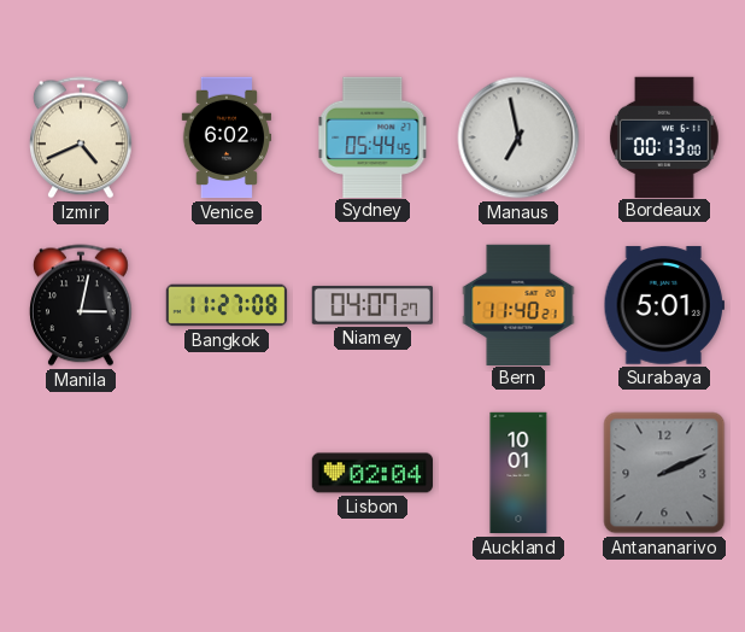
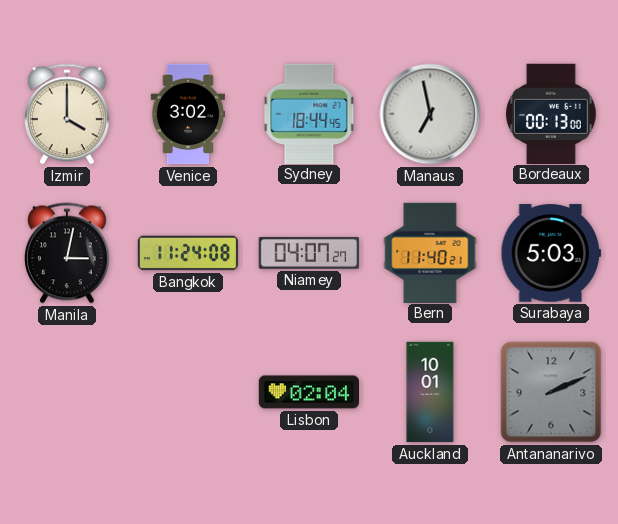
Izmir: 4:41 -> 4:00 (68, 114)
Venice: 6:02 -> 3:02 (187, 114)
Sydney: 05:44 -> 18:44 (309, 113)
Bangkok: 11:27 -> 11:24 (188, 253)
Surabaya: 5:01 -> 5:03 (550, 253)
